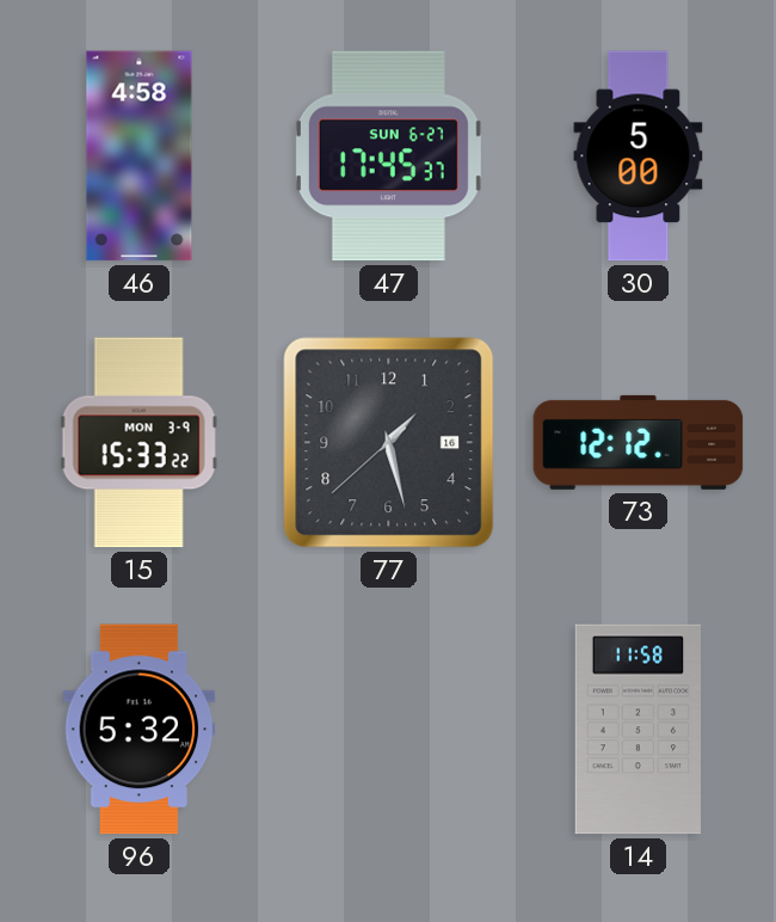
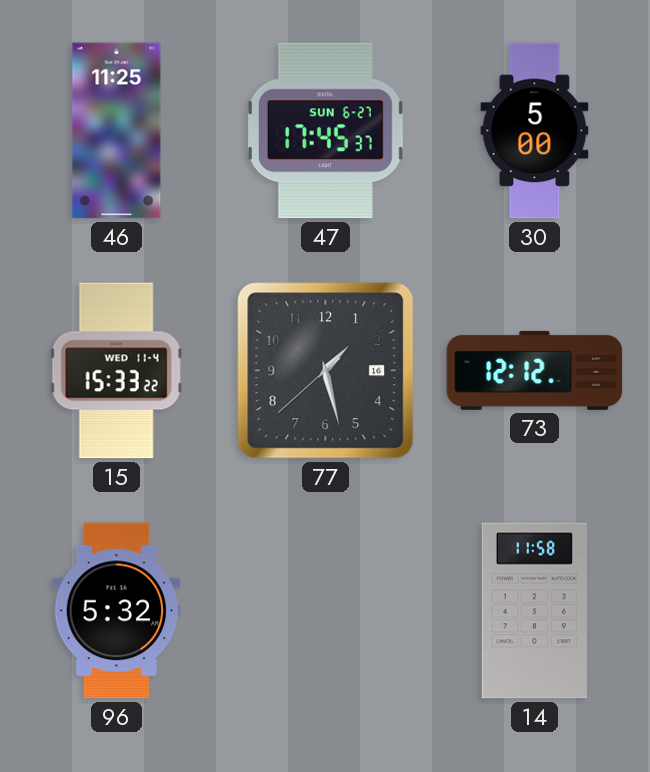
46: 4:58 -> 11:25 (117, 131)
15 date: MON 3-9 -> WED 11-4 (116, 371)
